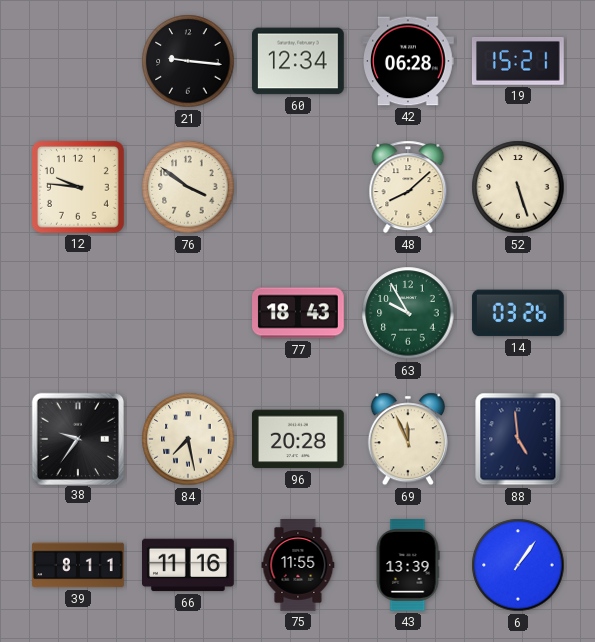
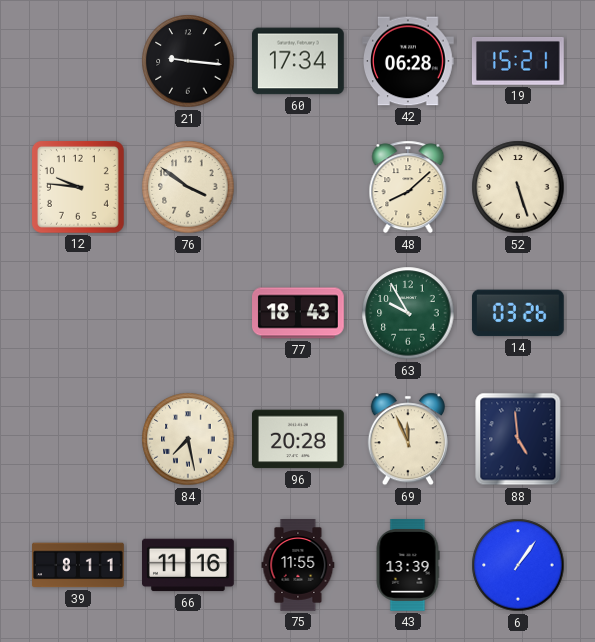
60: 12:34 -> 17:34 (299, 61)
38: 9:36 -> none (77, 438)
